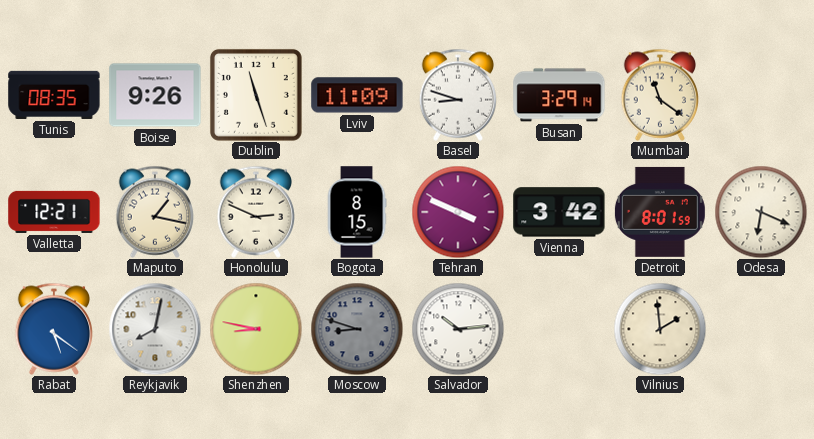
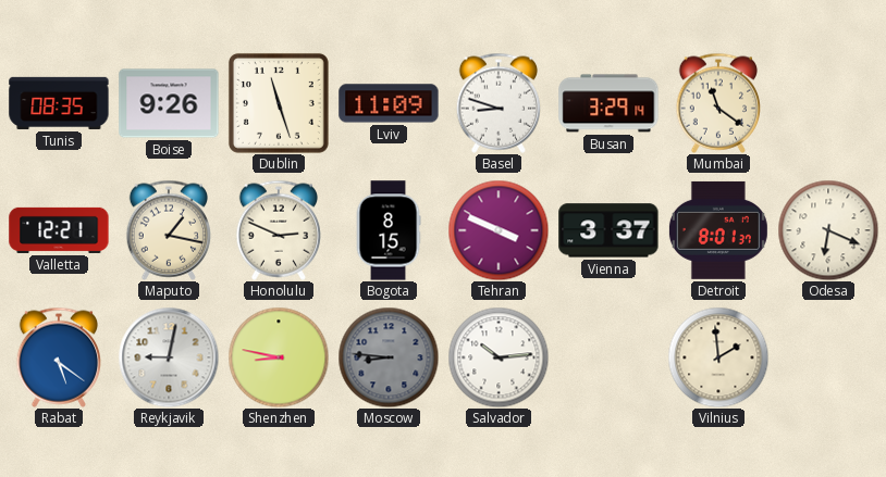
Vienna: 3:42 -> 3:37 (608, 230)
Detroit: 8:01:59 -> 8:01:37 (718, 230)
Reykjavik: 8:02 -> 9:02 (169, 357)
Moscow: 8:48 -> 8:46 (389, 357)
